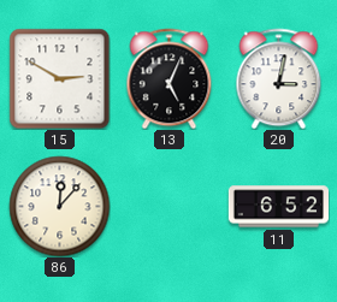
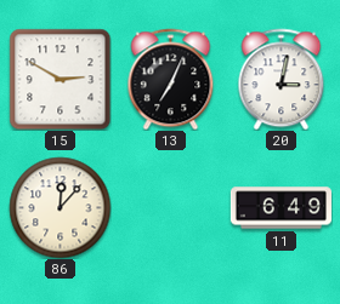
13: 5:04 -> 7:04 (171, 79)
11: 6:52 -> 6:49 (280, 208)
